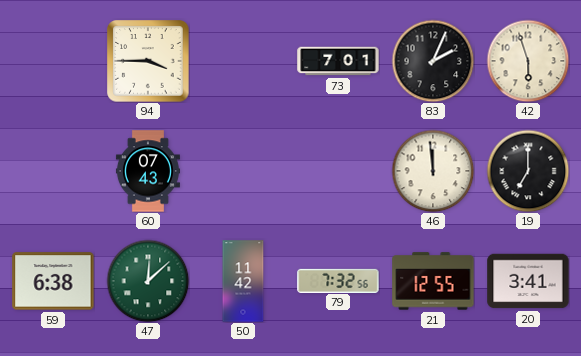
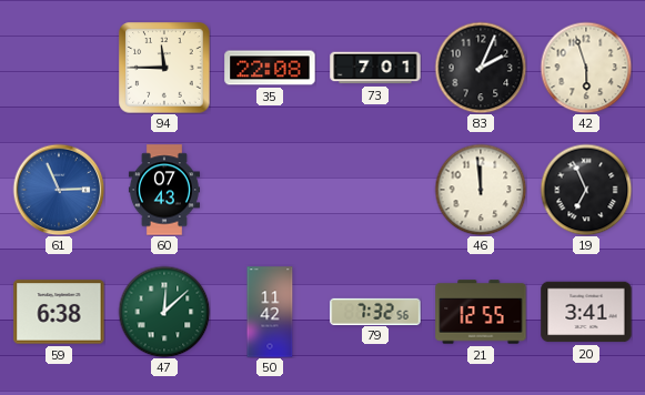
94: 3:45 -> 11:45 (164, 68)
35: none -> 22:08 (270, 68)
61: none -> 2:56 (59, 190)
19: 7:00 -> 6:56 (586, 190)
